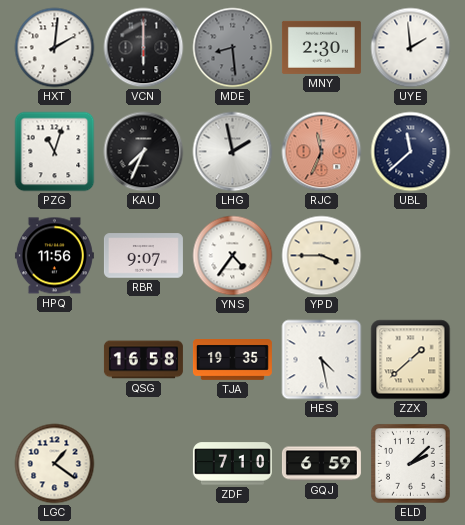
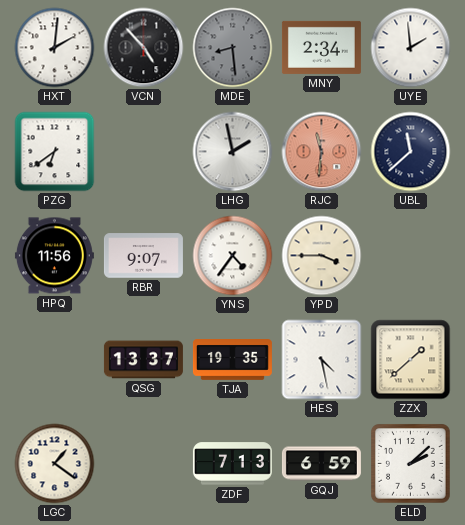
VCN: 6:00 -> 4:53 (144, 48)
MNY: 2:30 -> 2:34 (321, 47)
PZG: 11:03 -> 6:39 (55, 152)
KAU: 7:34 -> none (144, 152)
RJC: 11:34 -> 11:31 (322, 152)
QSG: 16:58 -> 13:37 (143, 360)
ZDF: 7:10 -> 7:13 (232, 464)
